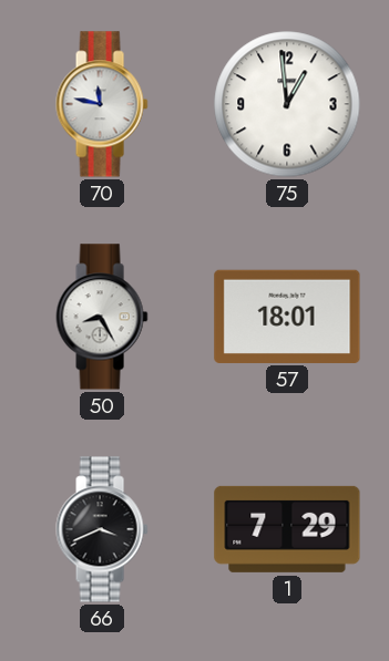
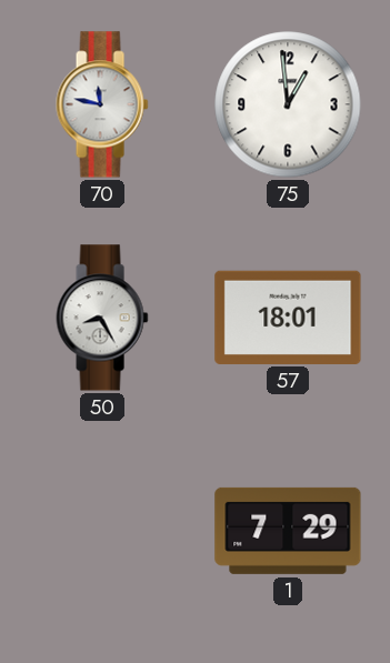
66: 3:41 -> none (102, 529)
